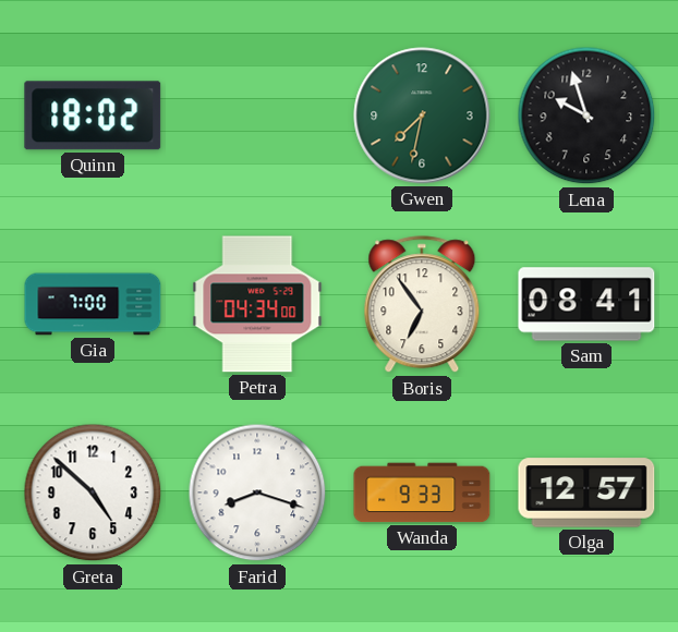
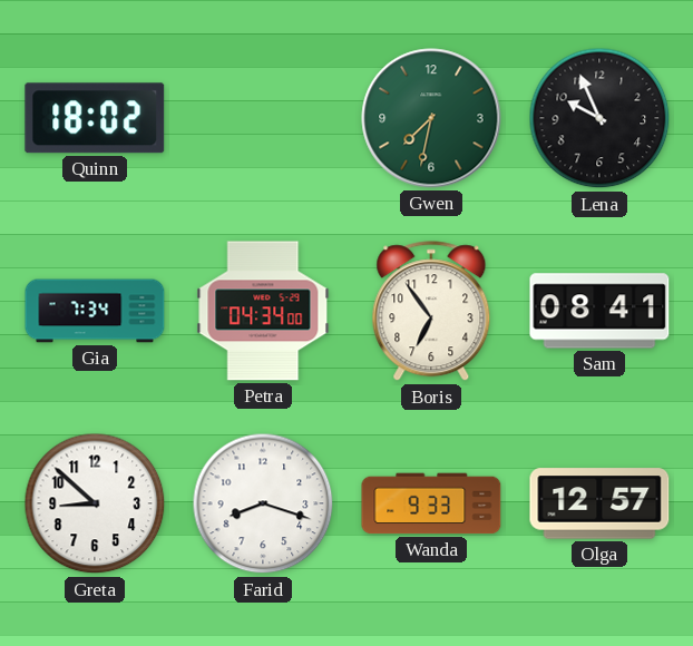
Lena: 9:57 -> 9:56 (599, 118)
Gia: 7:00 -> 7:34 (95, 311)
Greta: 4:52 -> 8:52 (95, 503)
